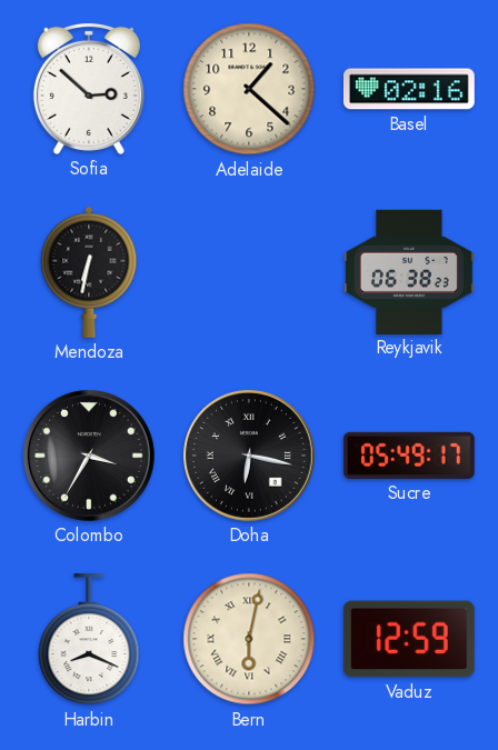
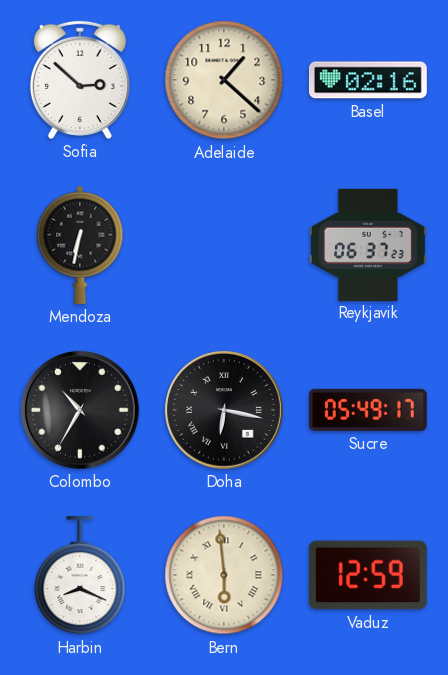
Reykjavik: 06:38 -> 06:37 (369, 244)
Colombo: 3:35 -> 10:35 (80, 410)
Bern: 6:02 -> 5:59 (224, 575)
